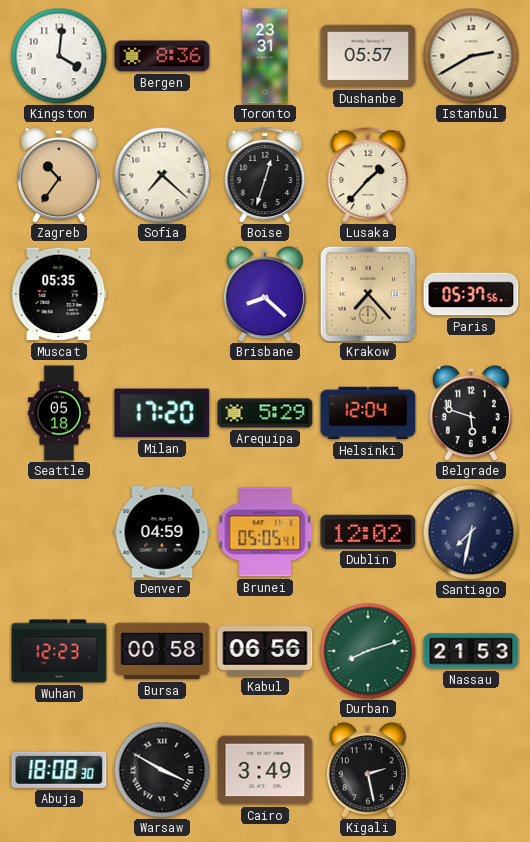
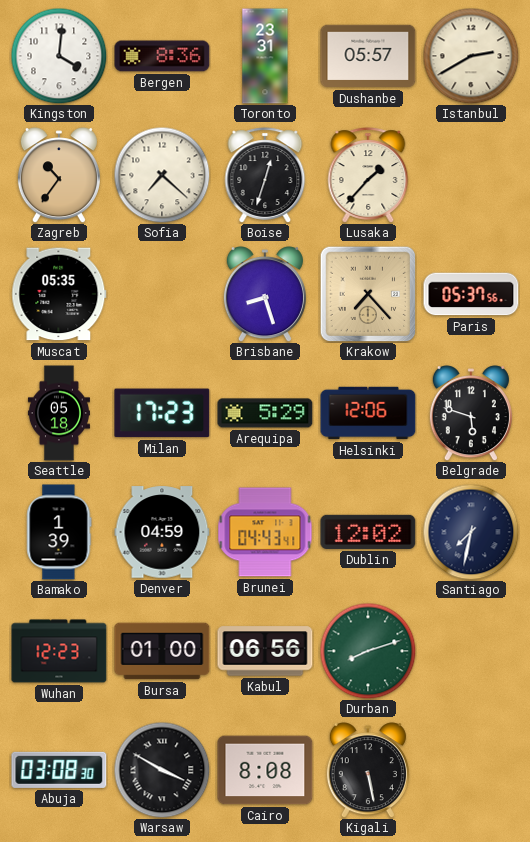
Brisbane: 8:22 -> 8:27 (265, 294)
Milan: 17:20 -> 17:23 (162, 413)
Helsinki: 12:04 -> 12:06 (368, 413)
Bamako: none -> 1:39 (59, 532)
Brunei: 05:05 -> 04:43 (265, 532)
Bursa: 00:58 -> 01:00 (162, 651)
Nassau: 21:53 -> none (471, 651)
Abuja: 18:08 -> 03:08 (59, 770)
Cairo: 3:49 -> 8:08 (265, 770)
Kigali: 2:28 -> 5:28 (368, 770)
